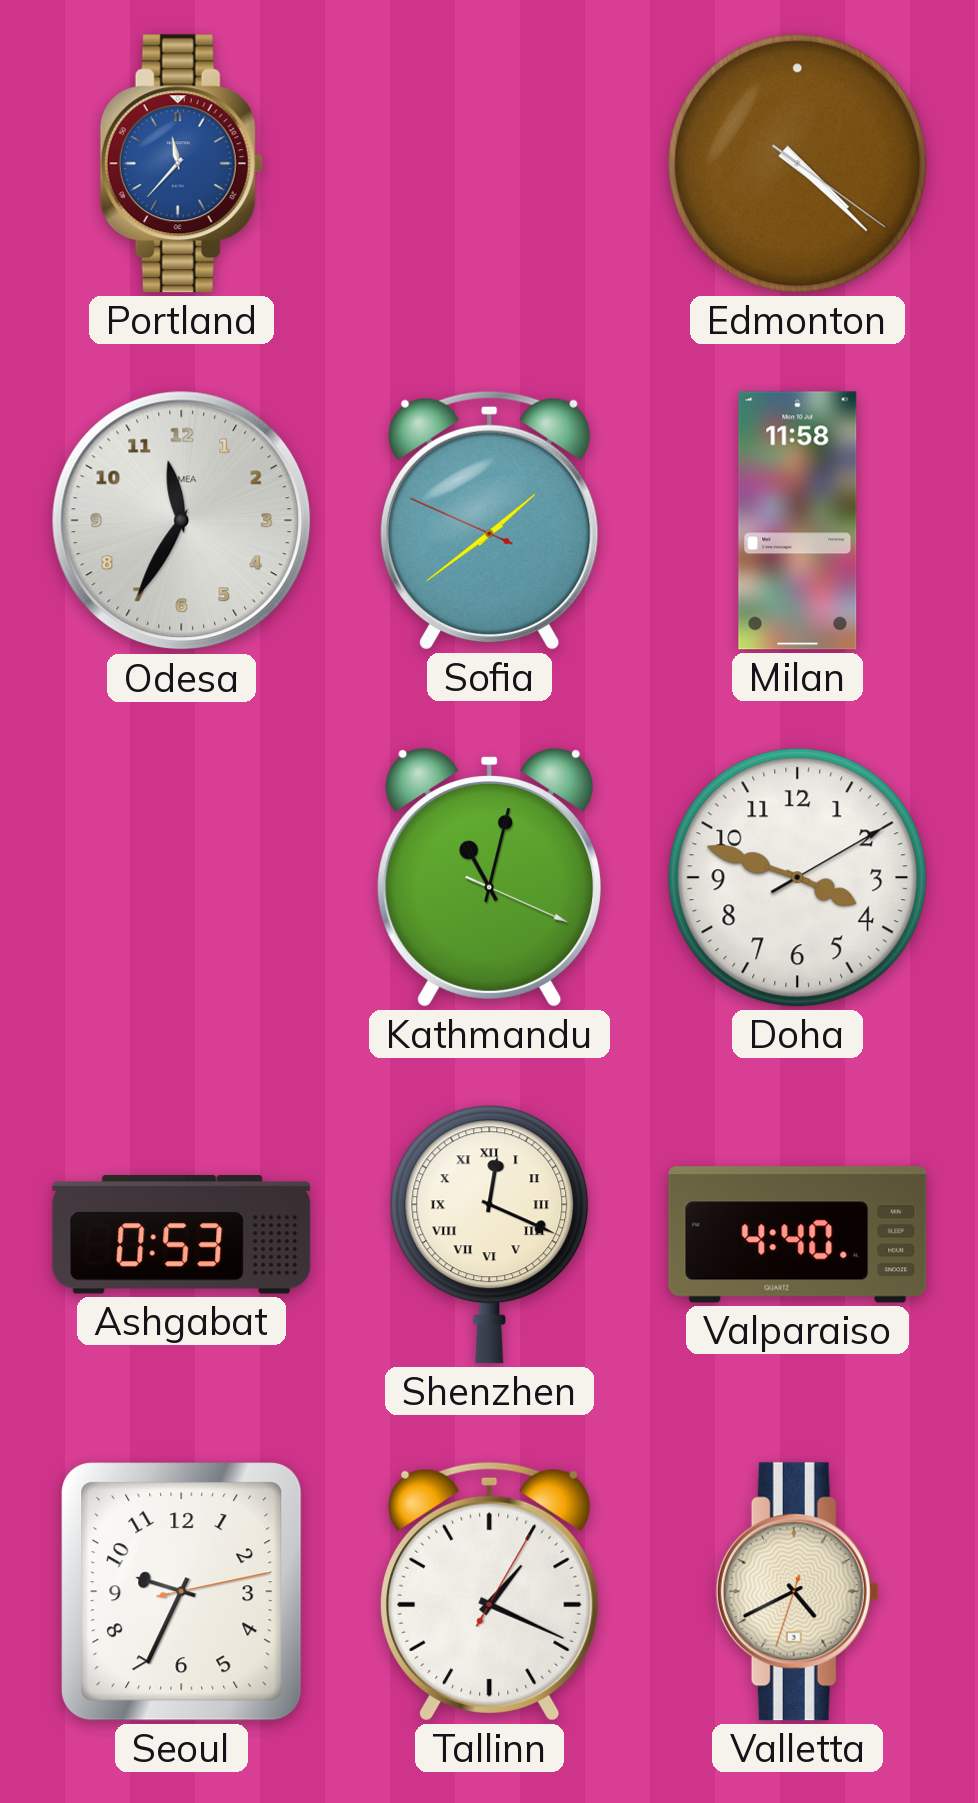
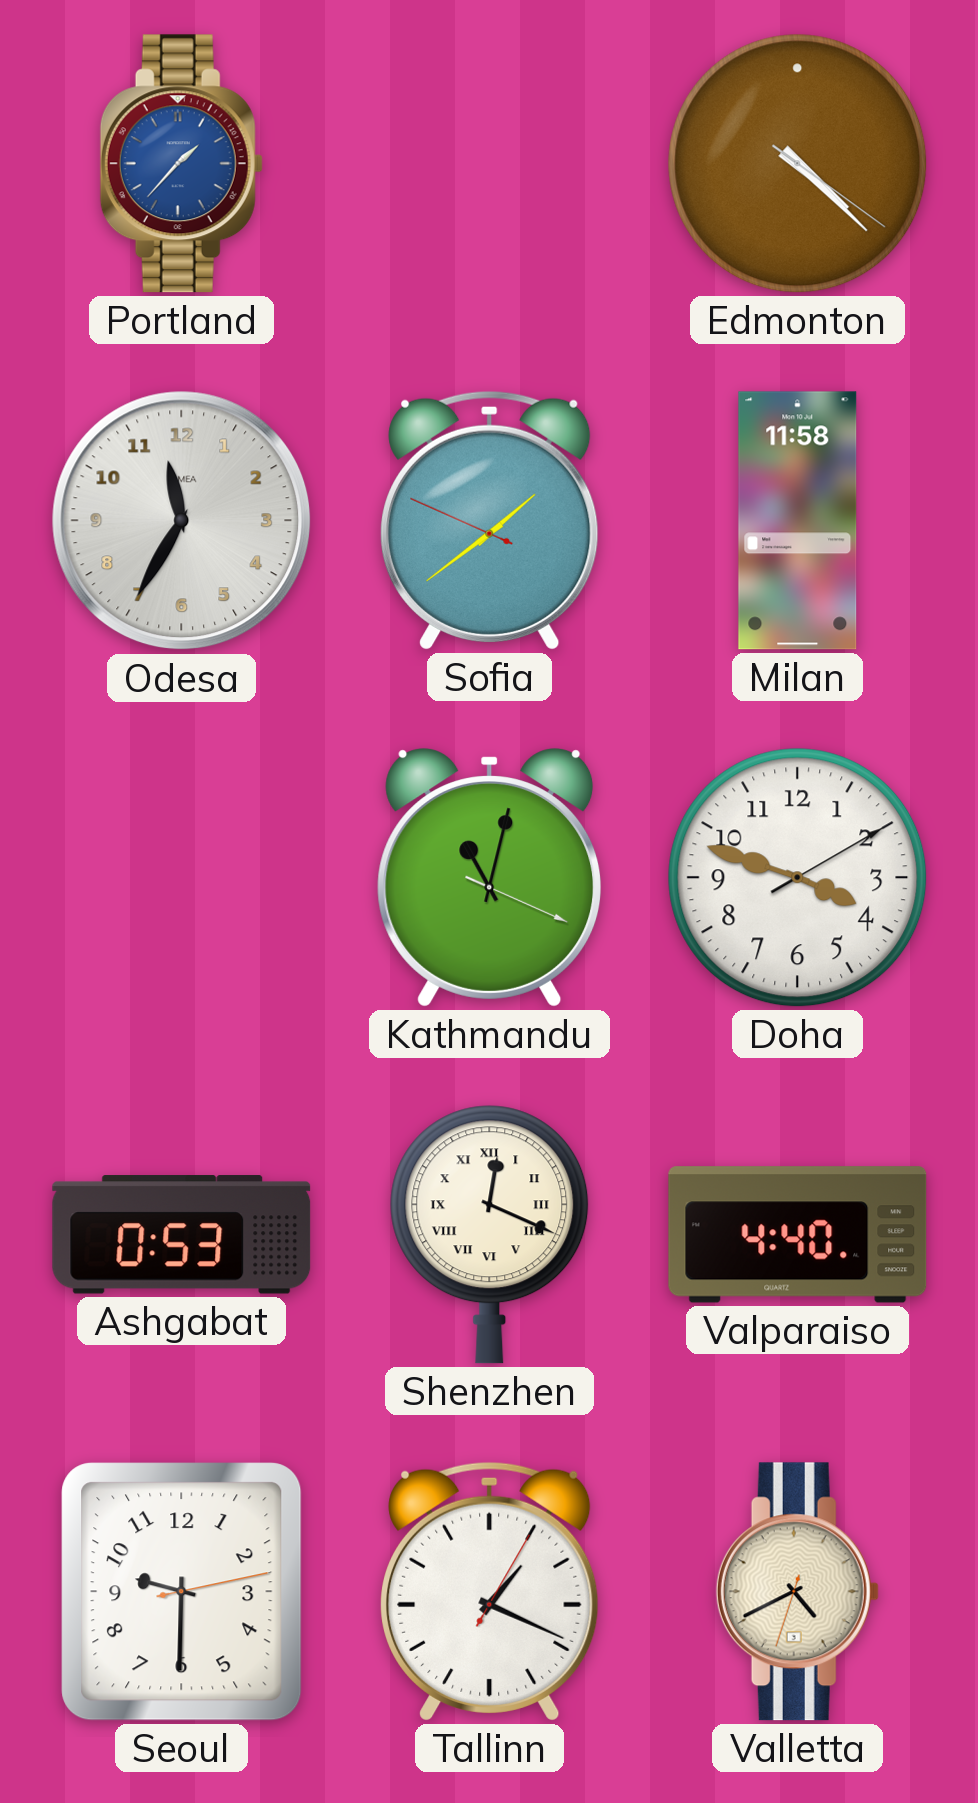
Portland: 11:37 -> 1:37 (181, 164)
Seoul: 9:34 -> 9:30 (182, 1592)
